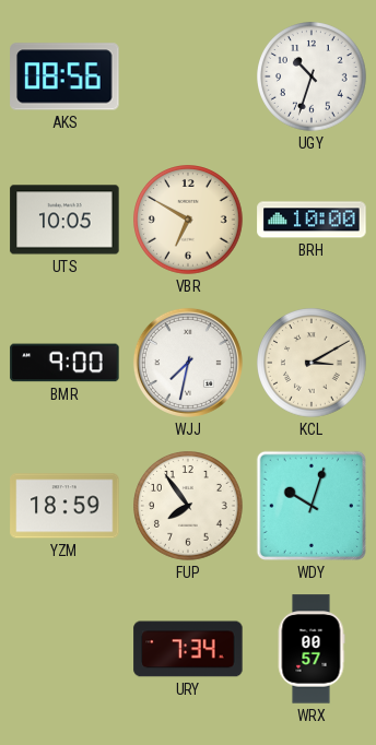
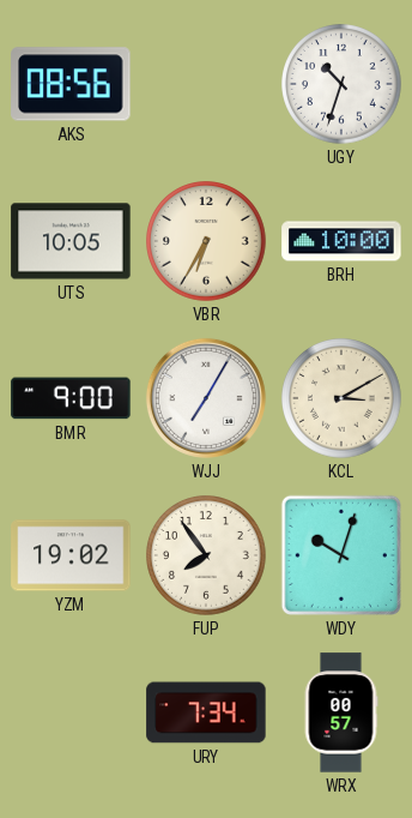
VBR: 6:50 -> 6:35 (207, 242)
WJJ: 7:32 -> 7:05 (206, 398)
YZM: 18:59 -> 19:02 (71, 555)
